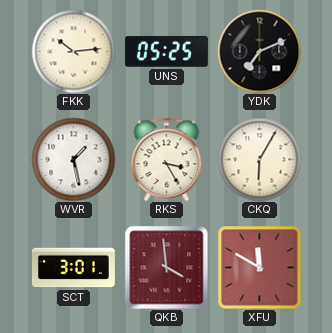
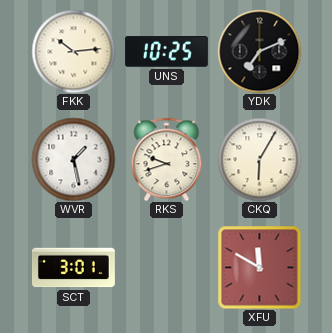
UNS: 05:25 -> 10:25 (166, 52)
RKS: 3:25 -> 9:42 (167, 159)
QKB: 3:59 -> none (166, 267)
